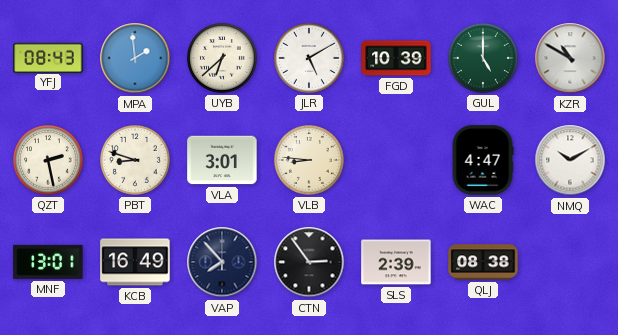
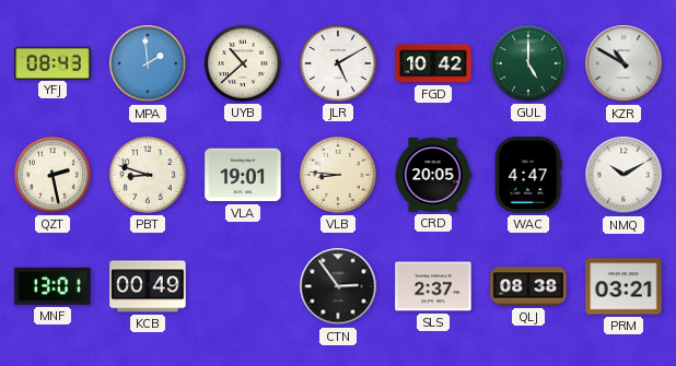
UYB: 6:38 -> 10:38 (244, 64)
FGD: 10:39 -> 10:42 (433, 63)
VLA: 3:01 -> 19:01 (243, 175)
CRD: none -> 20:05 (433, 175)
KCB: 16:49 -> 00:49 (148, 286)
VAP: 7:53 -> none (222, 262)
SLS: 2:39 -> 2:37 (433, 286)
PRM: none -> 03:21 (623, 286)
